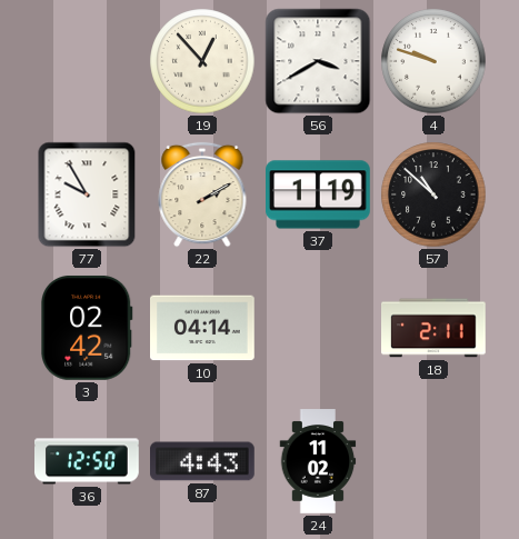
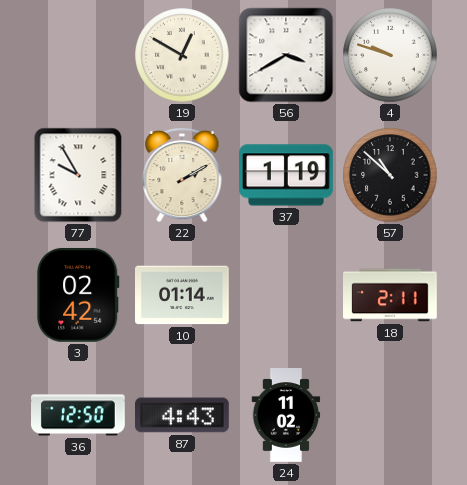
19: 12:53 -> 12:50 (182, 55)
10: 04:14 -> 01:14 (183, 295)
